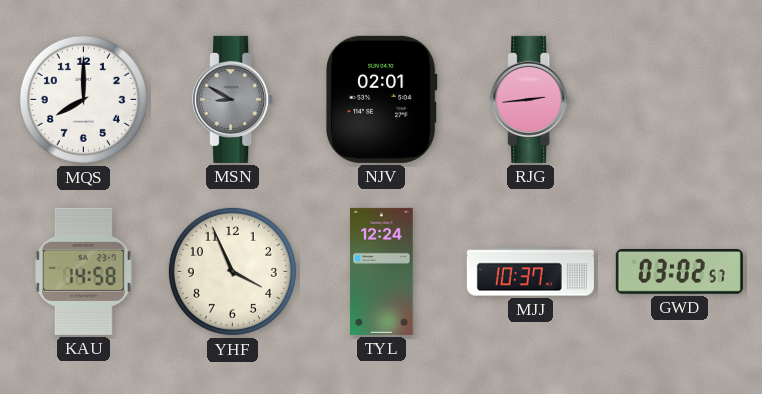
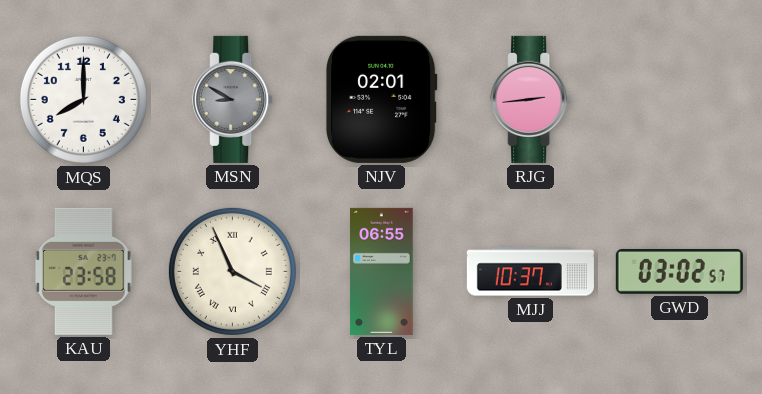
KAU: 14:58 -> 23:58 (84, 271)
YHF numerals: Arabic -> Roman (232, 271)
TYL: 12:24 -> 06:55 (382, 271)
